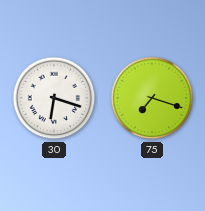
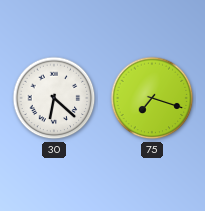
30: 6:18 -> 6:22 (54, 98)
